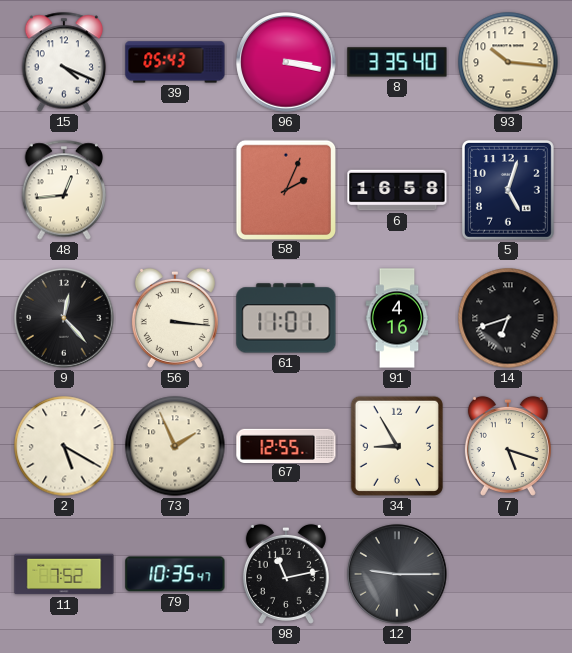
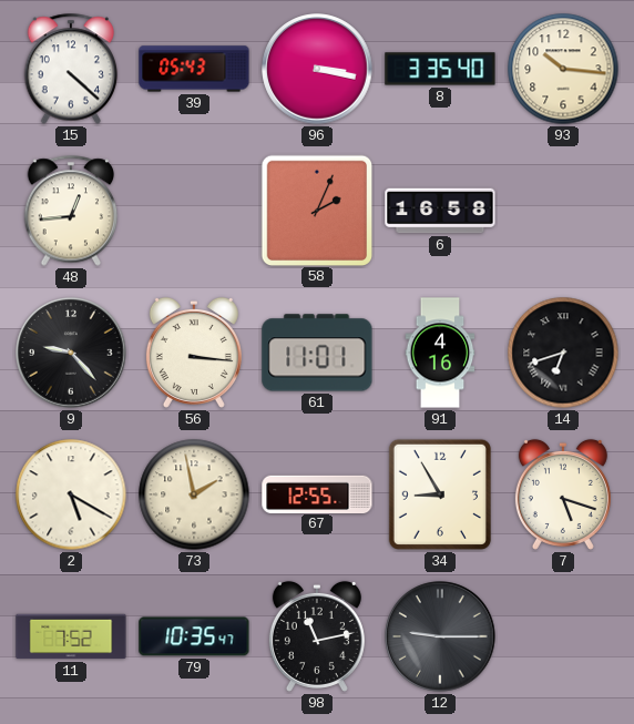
15: 4:19 -> 4:22 (71, 69)
5: 5:03 -> none (508, 190)
9: 12:23 -> 9:23 (71, 353)
73: 1:56 -> 1:58 (194, 494)
